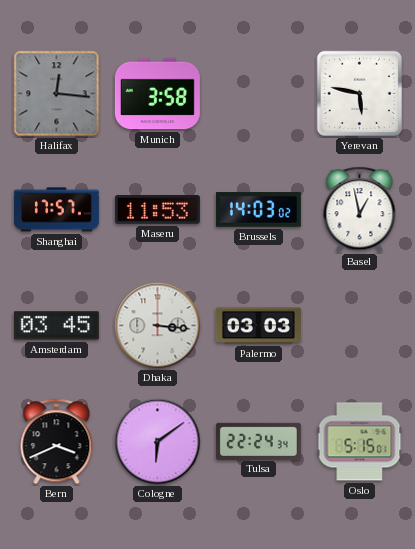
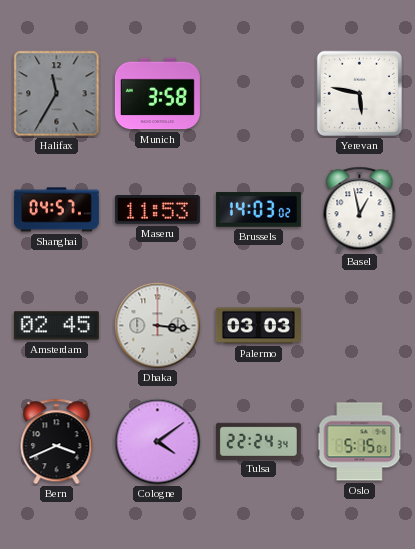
Halifax: 12:16 -> 11:35 (57, 94)
Shanghai: 17:57 -> 04:57 (56, 210)
Amsterdam: 03:45 -> 02:45 (56, 326)
Cologne: 6:09 -> 4:09 (158, 442)
